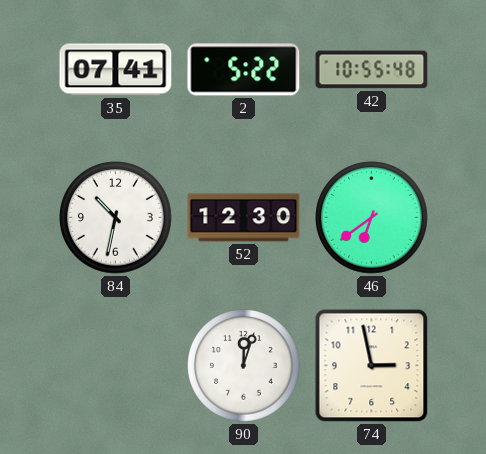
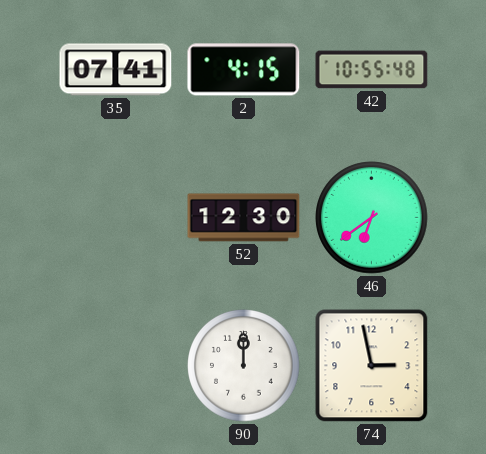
2: 5:22 -> 4:15 (244, 70)
84: 10:32 -> none (116, 218)
90: 12:03 -> 12:00 (244, 366)
